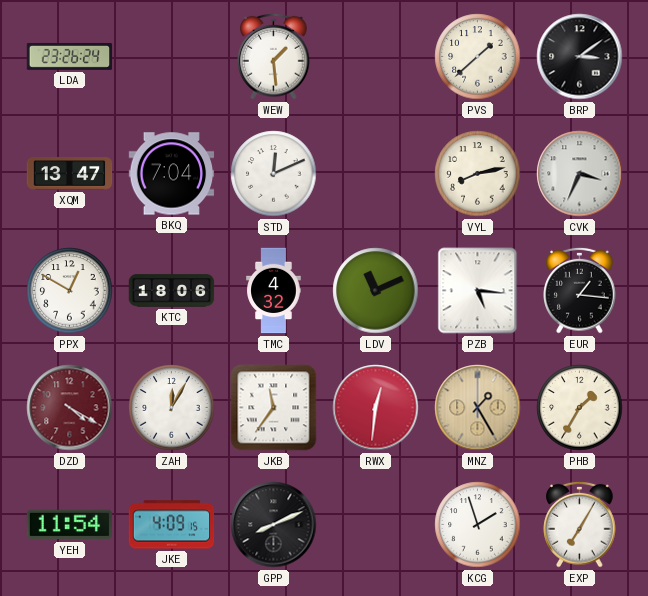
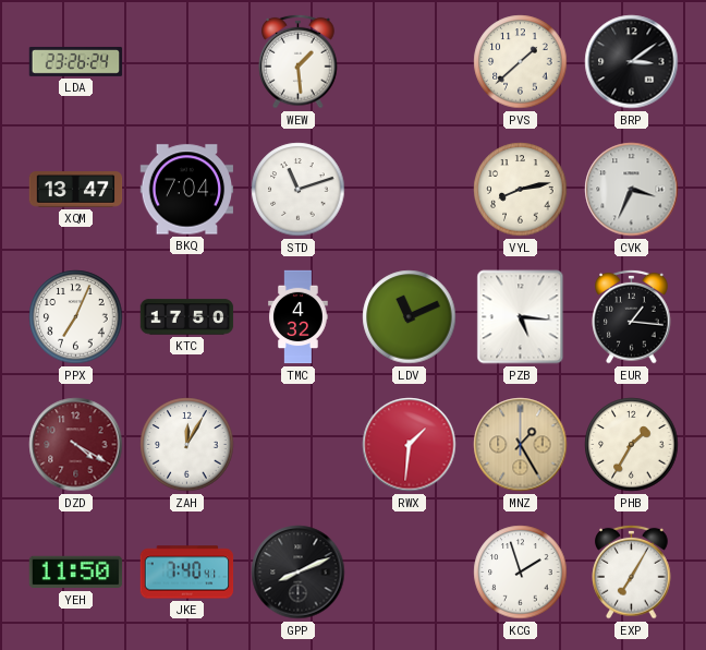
STD: 12:11 -> 11:12 (299, 190)
PPX: 12:50 -> 7:04 (76, 317)
KTC: 18:06 -> 17:50 (187, 317)
JKB: 11:36 -> none (274, 408)
RWX: 12:31 -> 1:31 (410, 445)
YEH: 11:54 -> 11:50 (76, 573)
JKE: 4:09 -> 7:40 (187, 573)
